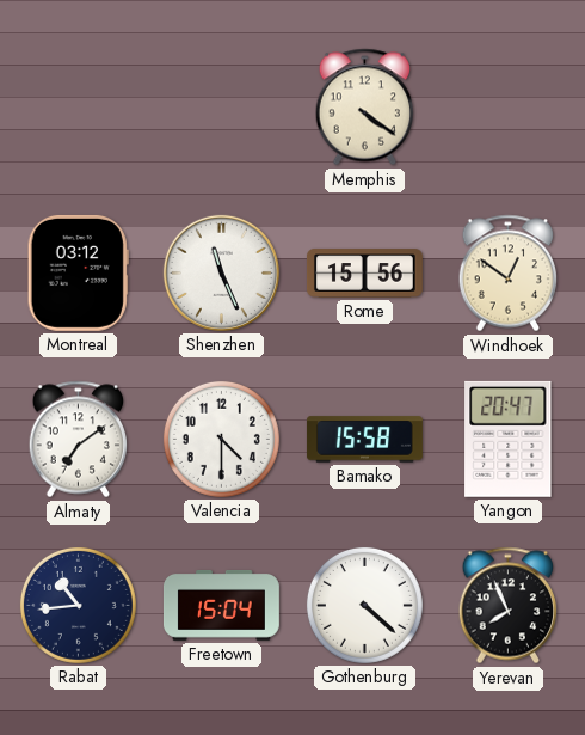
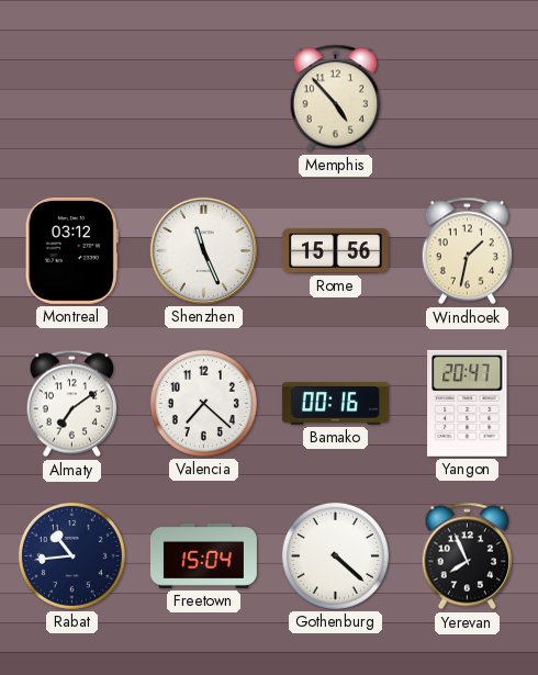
Memphis: 4:21 -> 4:53 (336, 99)
Windhoek: 12:51 -> 1:32 (468, 251)
Valencia: 4:30 -> 7:22 (203, 403)
Bamako: 15:58 -> 00:16 (335, 404)
